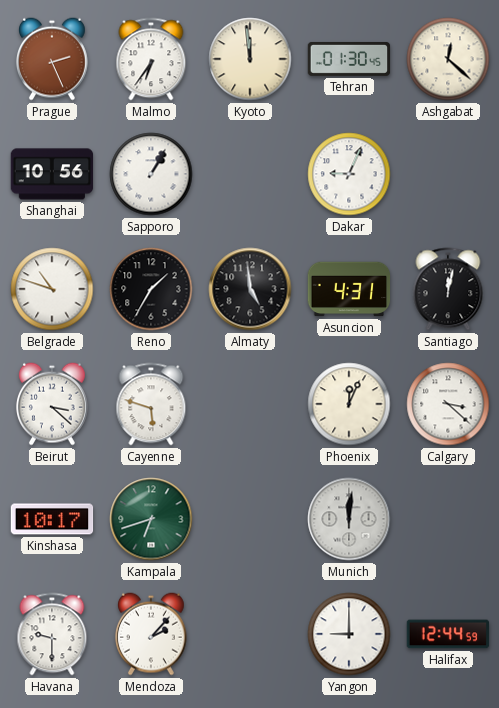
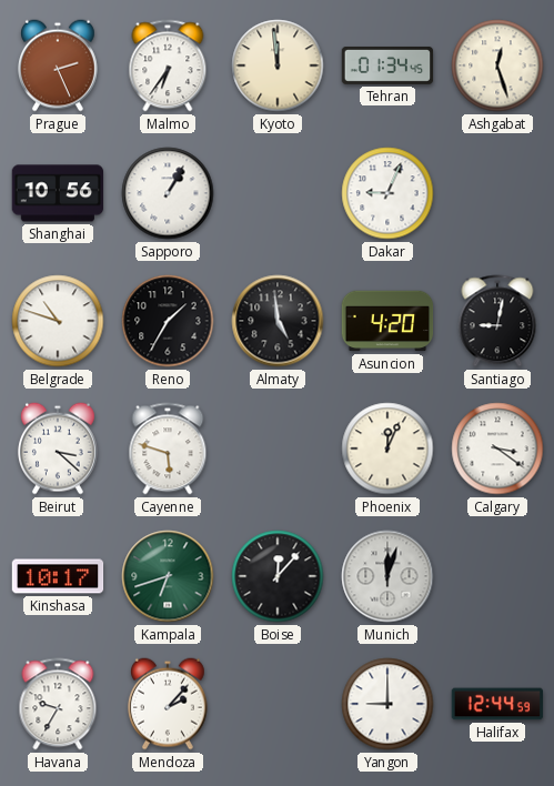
Tehran: 01:30 -> 01:34 (387, 65)
Ashgabat: 12:22 -> 12:27 (497, 65)
Asuncion: 4:31 -> 4:20 (387, 321)
Santiago: 12:02 -> 9:02 (497, 321)
Calgary: 3:22 -> 3:21 (497, 449)
Boise: none -> 12:07 (278, 576)
Munich: 12:01 -> 12:03 (387, 576)
Havana: 9:30 -> 9:35 (58, 704)
